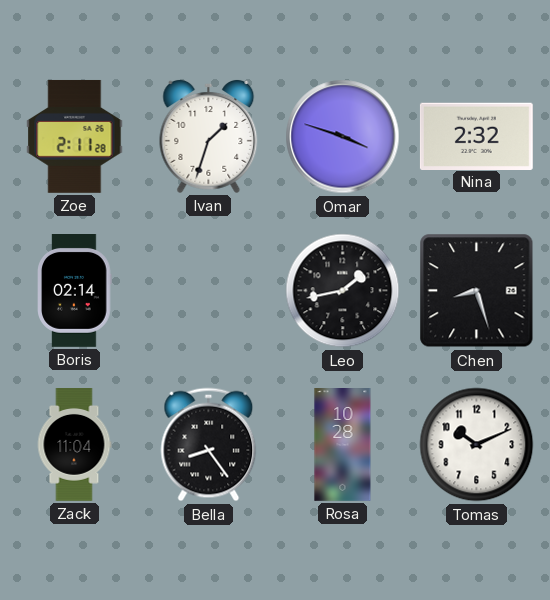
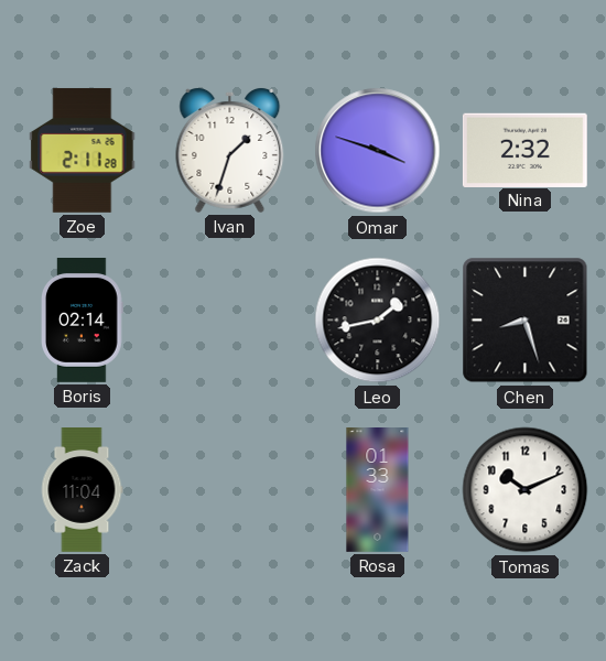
Bella: 8:24 -> none (209, 445)
Rosa: 10:28 -> 01:33 (378, 490)
